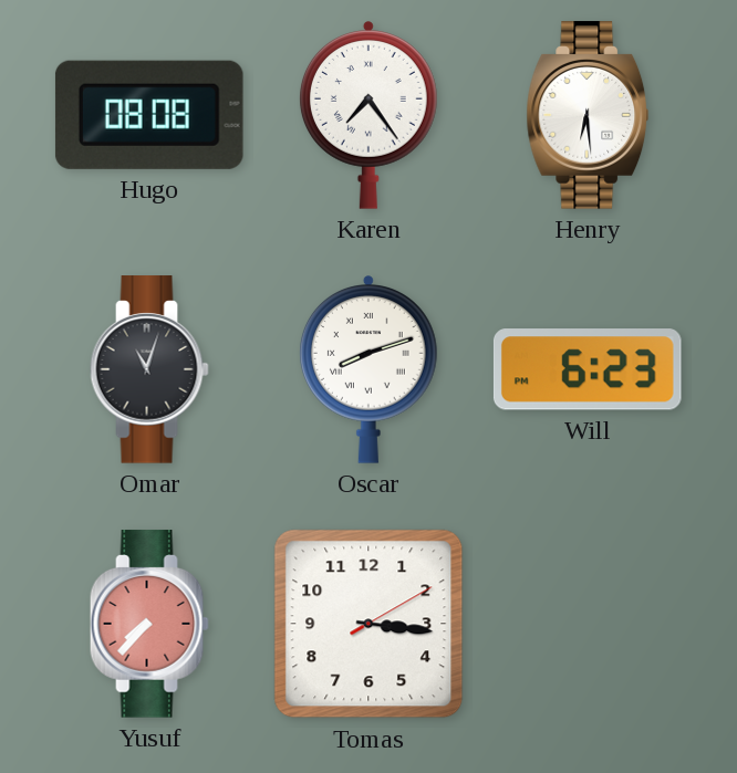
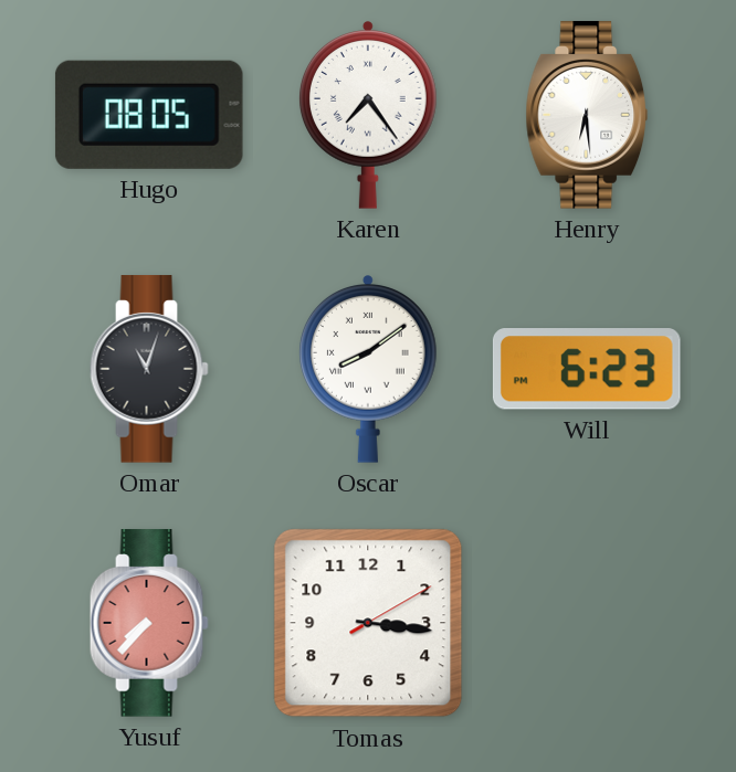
Hugo: 08:08 -> 08:05 (149, 115)
Oscar: 8:12 -> 8:09 (368, 369)
